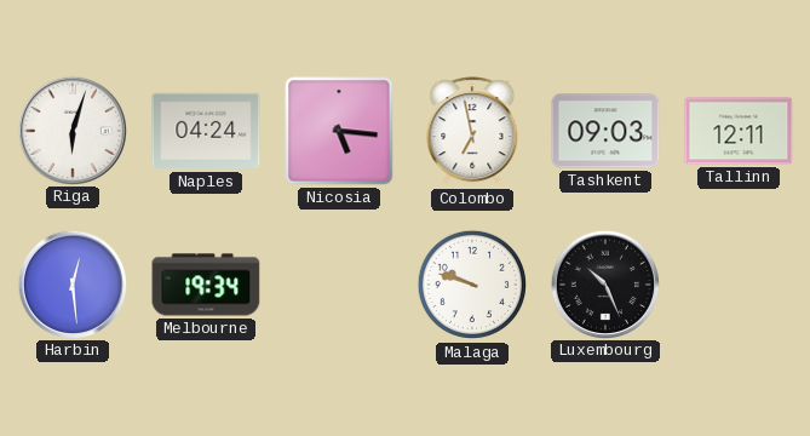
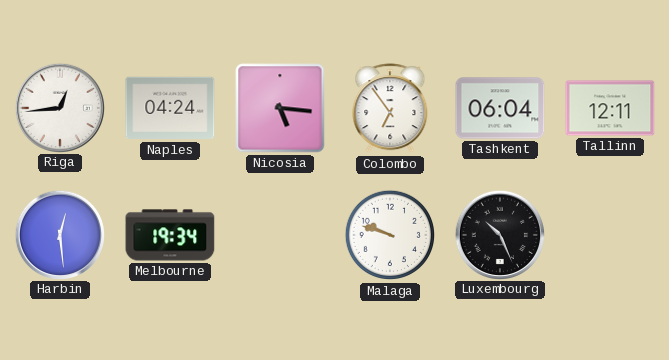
Riga: 6:03 -> 12:44 (59, 107)
Colombo: 6:58 -> 6:54 (390, 109)
Tashkent: 09:03 -> 06:04 (500, 108)
